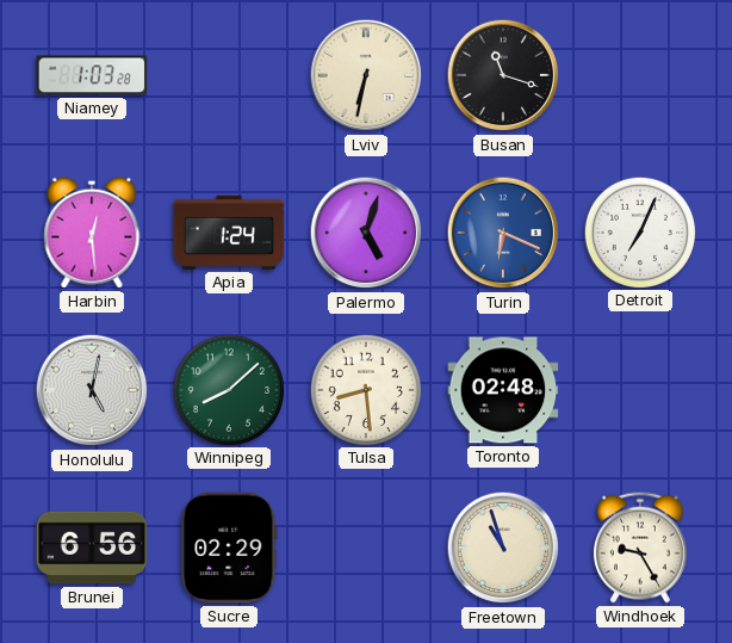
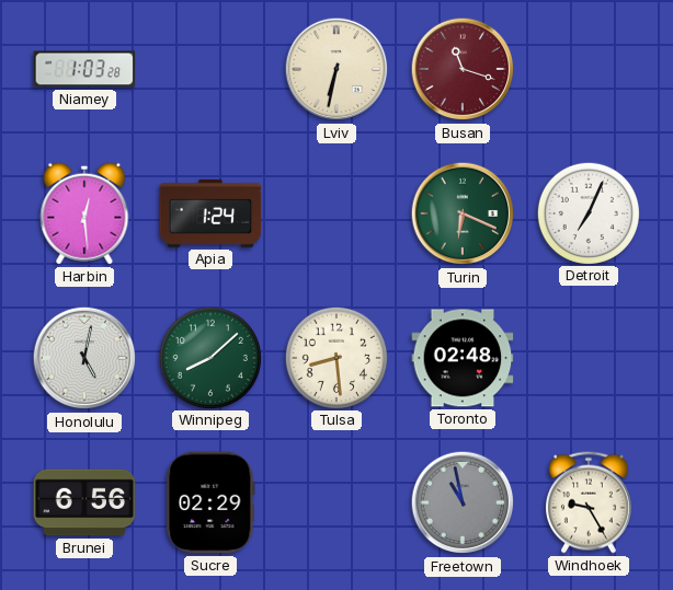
Busan dial: black -> burgundy (463, 69)
Palermo: 5:03 -> none (366, 233)
Turin dial: blue -> green (463, 213)
Freetown: 10:57 -> 10:58 (463, 502)
Freetown dial: cream -> grey (463, 502)
